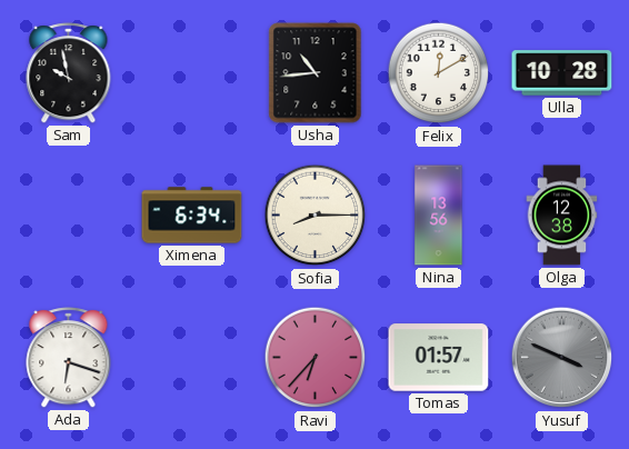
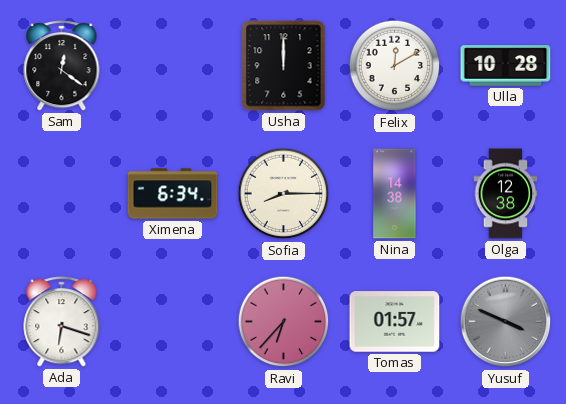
Sam: 9:58 -> 12:21 (62, 66)
Usha: 10:44 -> 12:00 (284, 66)
Nina: 13:56 -> 14:38 (395, 194)
